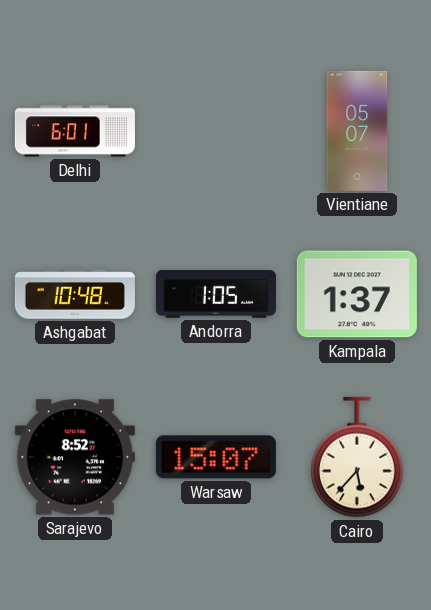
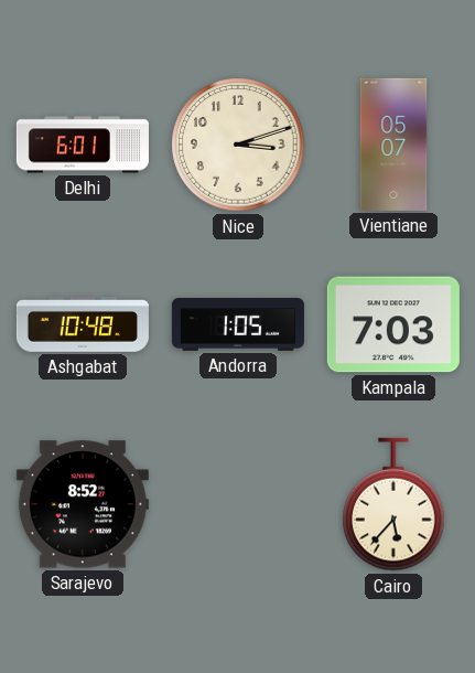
Nice: none -> 3:12 (238, 145)
Kampala: 1:37 -> 7:03 (393, 324)
Warsaw: 15:07 -> none (216, 457)
